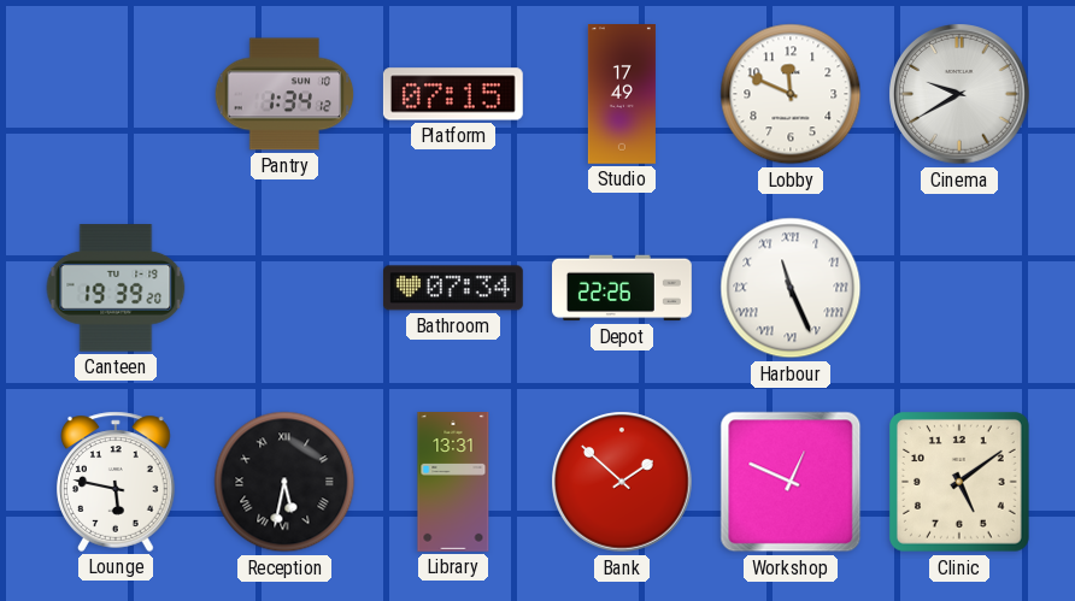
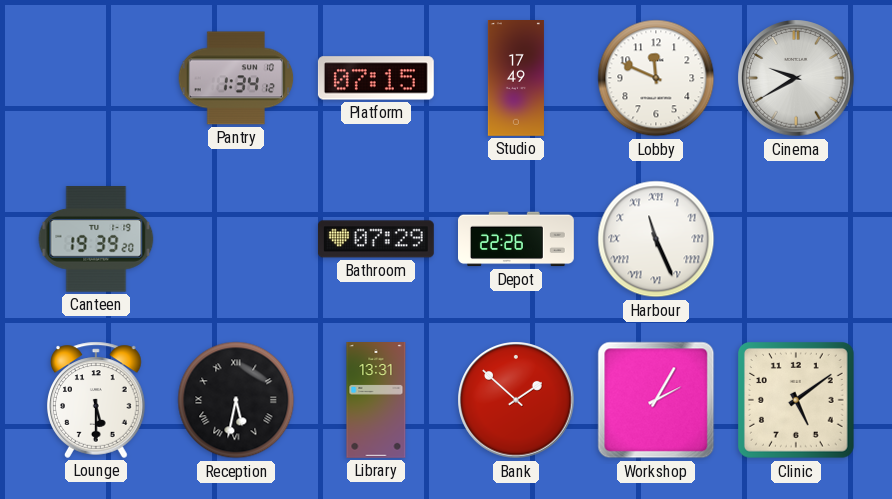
Bathroom: 07:34 -> 07:29 (376, 239)
Lounge: 5:47 -> 5:30 (96, 400)
Workshop: 12:49 -> 2:05 (656, 400)
